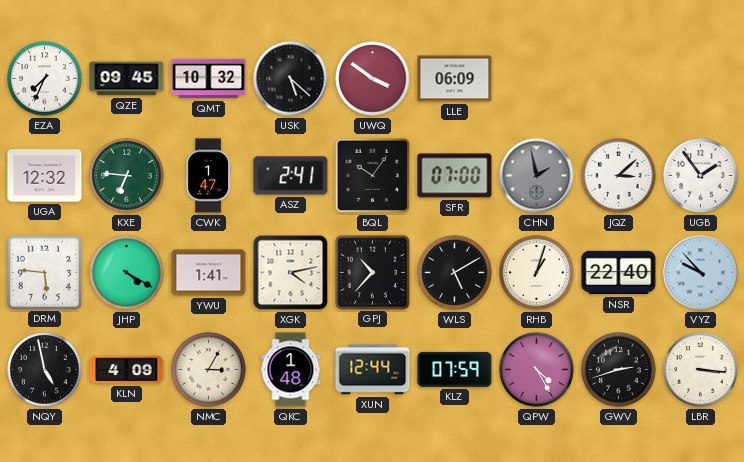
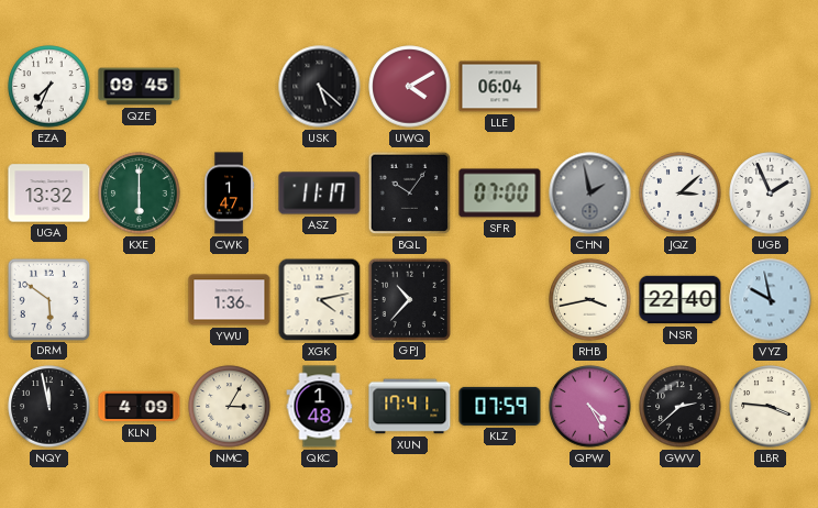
QMT: 10:32 -> none (209, 79)
UWQ: 3:51 -> 4:10 (410, 87)
LLE: 06:09 -> 06:04 (500, 87)
UGA: 12:32 -> 13:32 (49, 194)
KXE: 6:46 -> 6:00 (140, 194)
ASZ: 2:41 -> 11:17 (320, 194)
UGB: 1:54 -> 1:56 (771, 194)
DRM: 5:46 -> 5:51 (48, 299)
JHP: 4:20 -> none (127, 273)
YWU: 1:41 -> 1:36 (230, 300)
WLS: 5:10 -> none (455, 273)
RHB: 1:03 -> 3:43 (590, 300)
VYZ: 9:53 -> 9:58 (771, 300)
NQY: 4:58 -> 11:58 (49, 407)
XUN: 12:44 -> 17:41 (410, 407)
GWV: 2:42 -> 2:38 (681, 407)
LBR: 3:16 -> 3:46 (771, 407)
